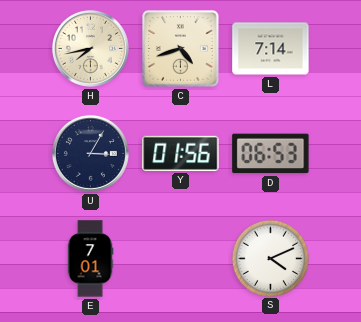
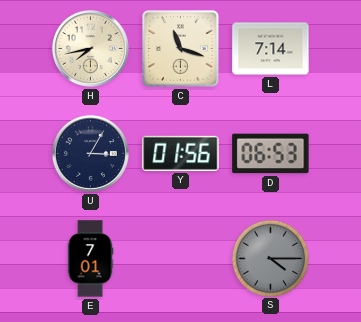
C: 4:42 -> 11:18 (181, 49)
S: 4:11 -> 4:15 (270, 258)
S dial: white -> grey (270, 258)
